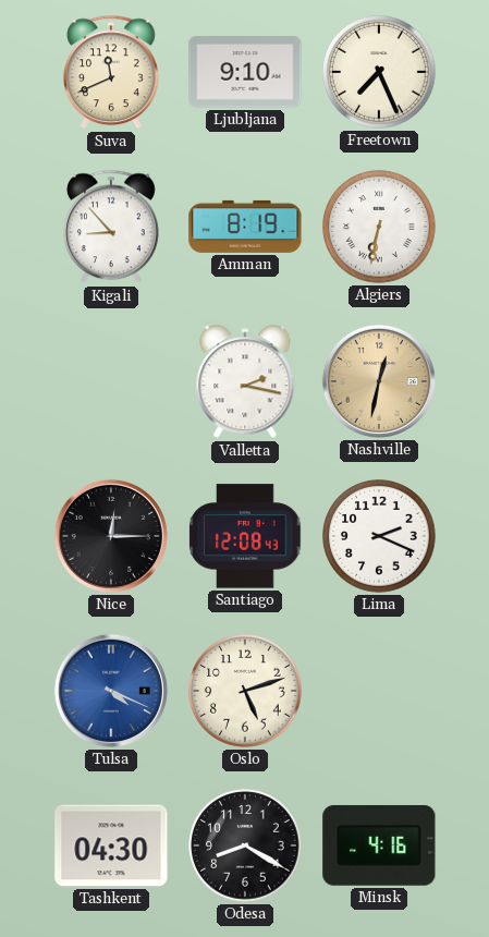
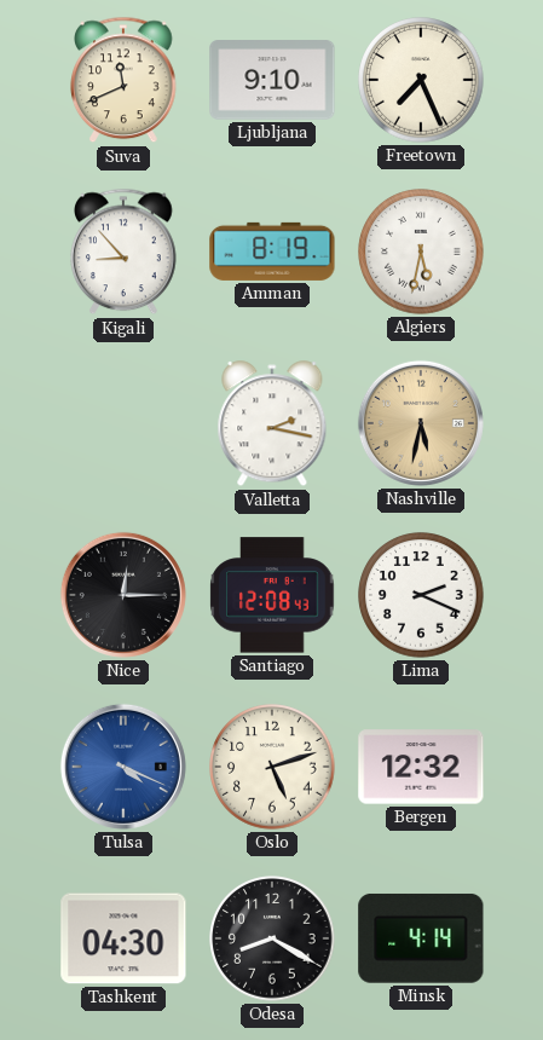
Algiers: 6:32 -> 5:32 (421, 252)
Nashville: 12:32 -> 5:32 (421, 423)
Bergen: none -> 12:32 (421, 767)
Minsk: 4:16 -> 4:14 (421, 938)
